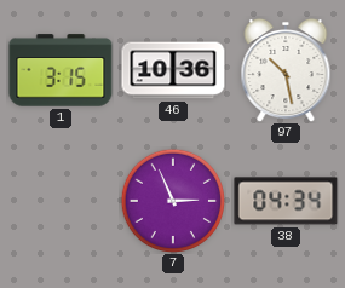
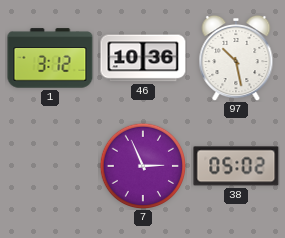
1: 3:15 -> 3:12 (50, 58)
38: 04:34 -> 05:02 (236, 166)
